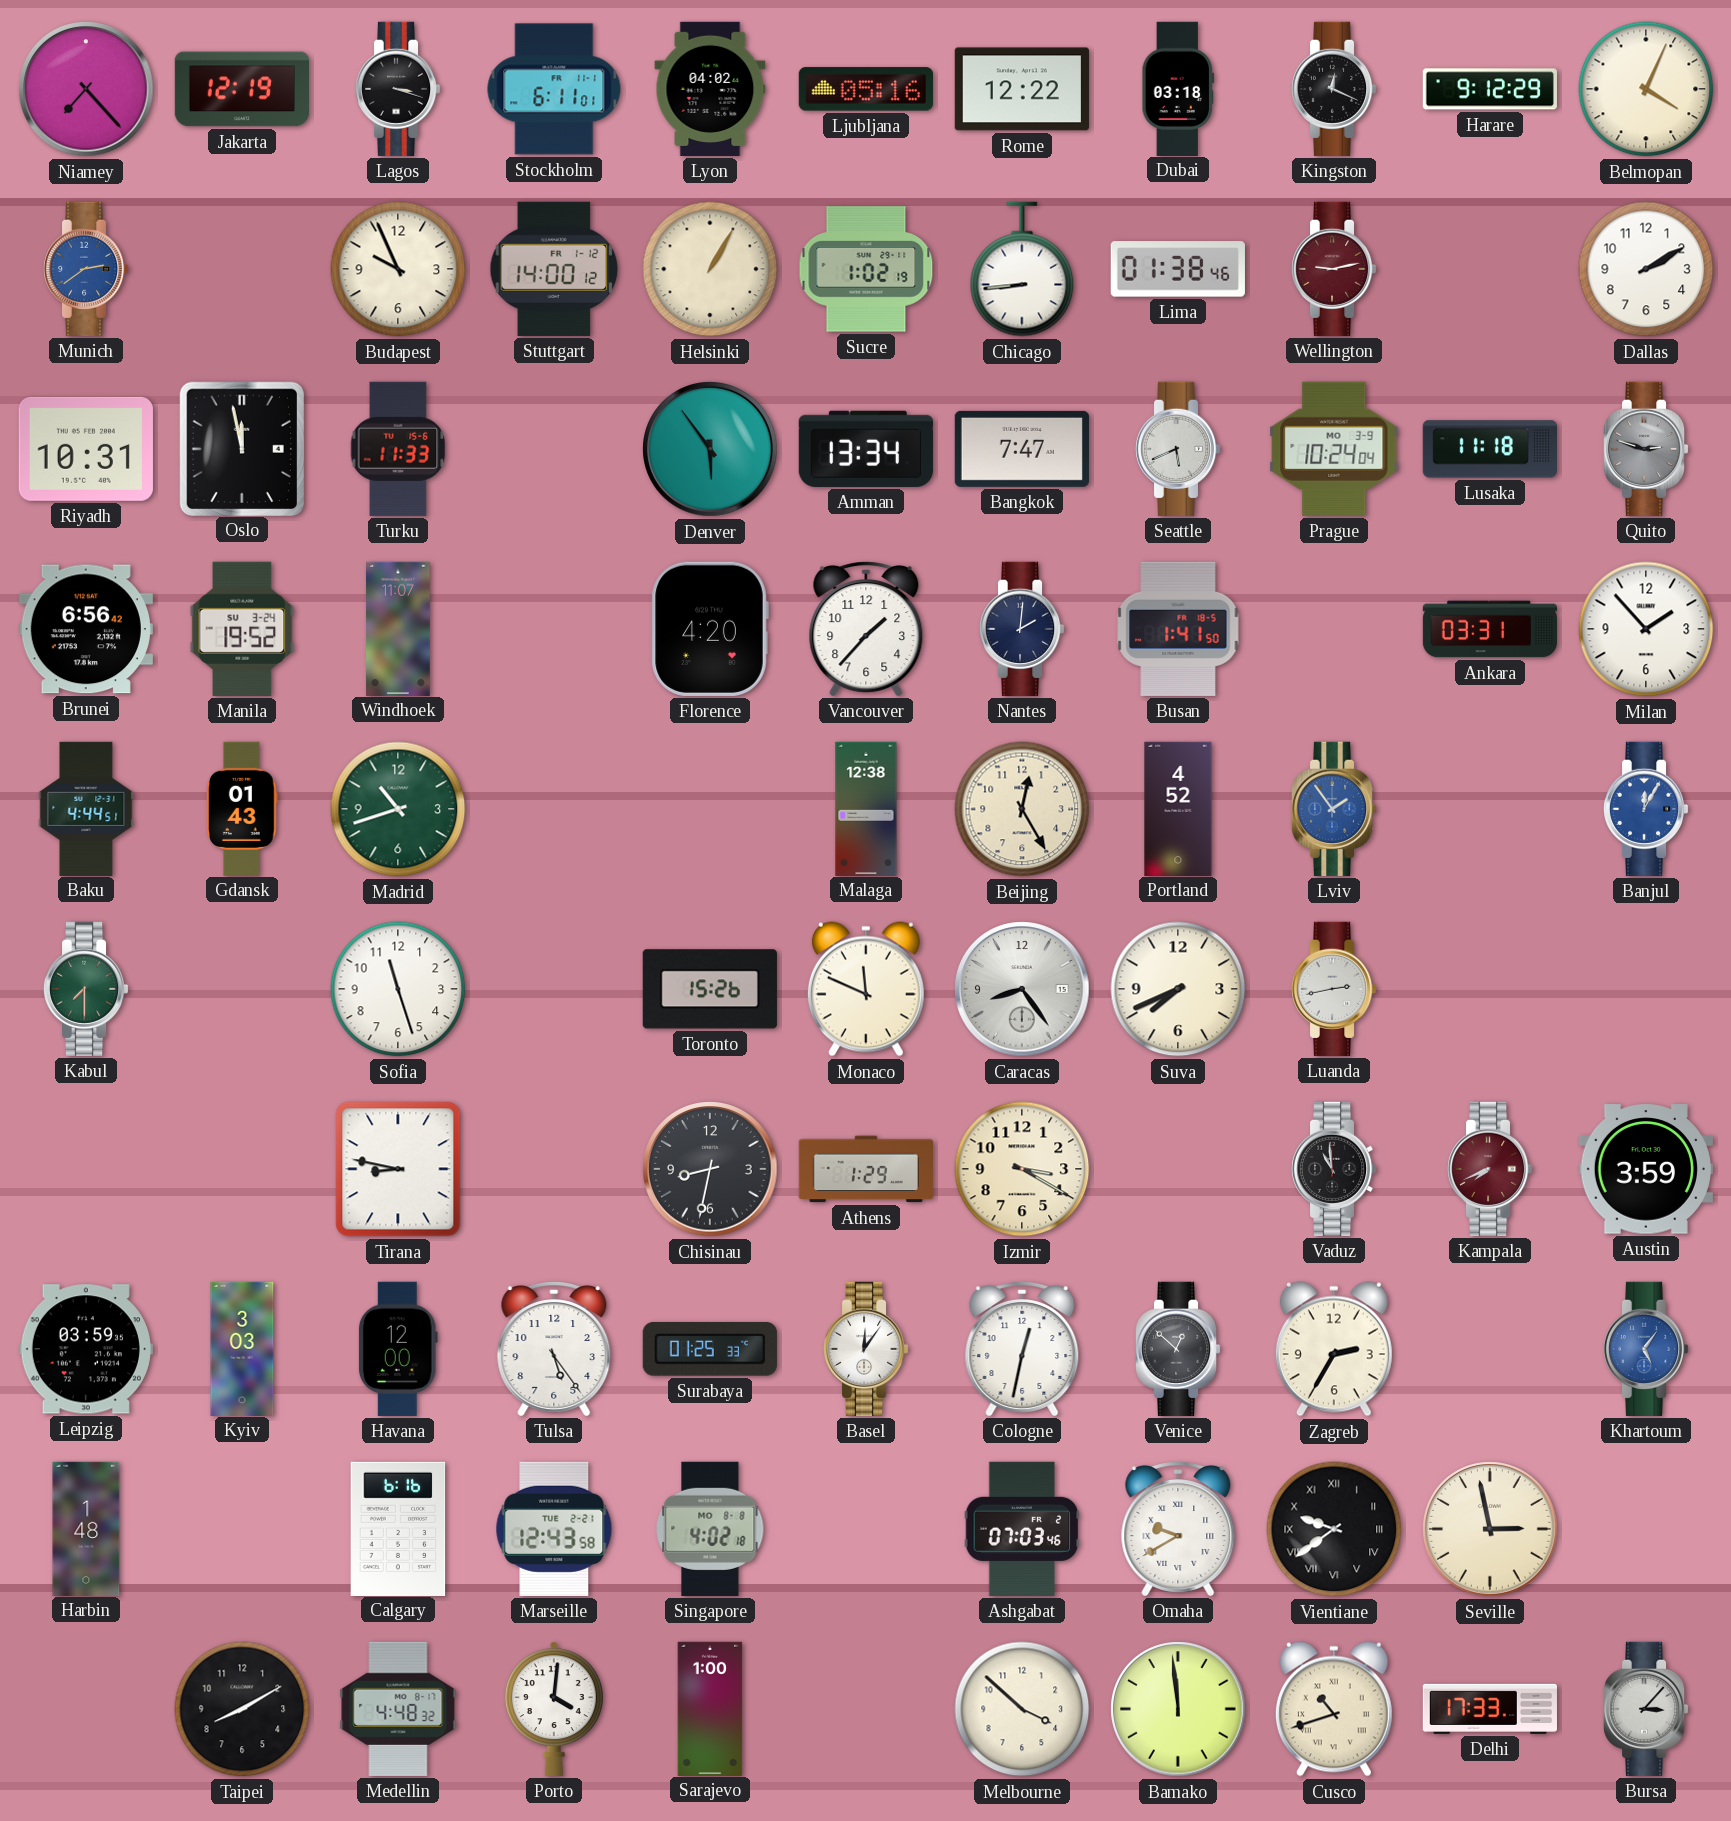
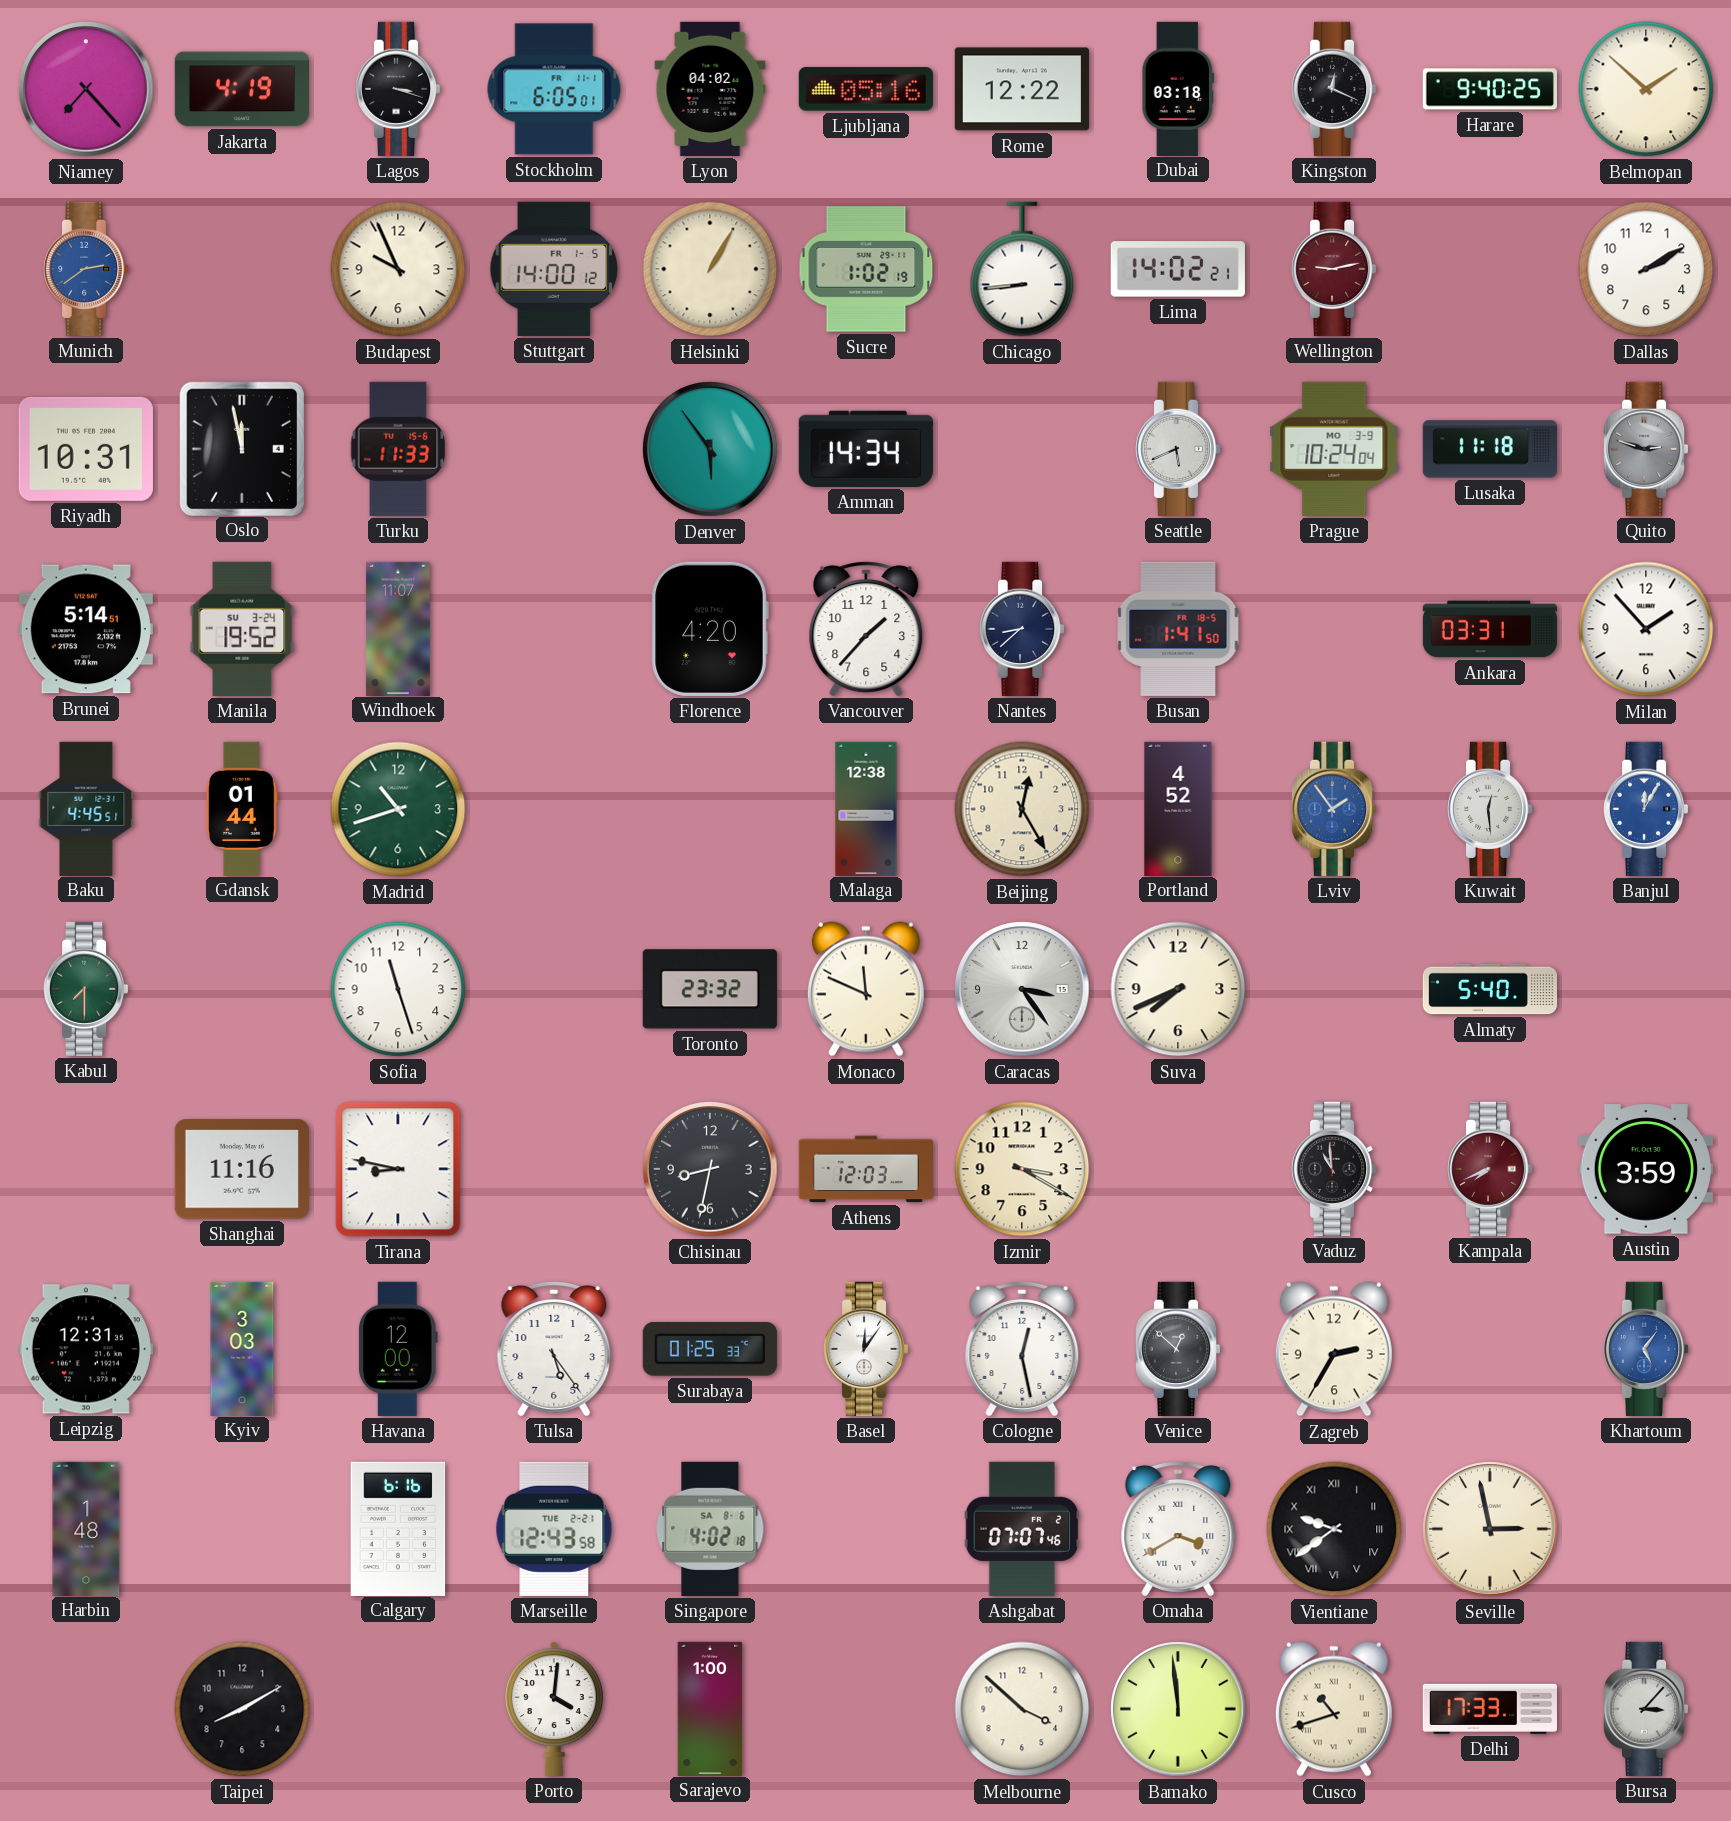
Jakarta: 12:19 -> 4:19 (241, 89)
Stockholm: 6:11 -> 6:05 (554, 89)
Harare: 9:12 -> 9:40 (1490, 89)
Belmopan: 4:04 -> 1:52 (1646, 89)
Stuttgart date: FR 1-12 -> FR 1-5 (554, 269)
Lima: 01:38 -> 14:02 (1178, 269)
Amman: 13:34 -> 14:34 (866, 449)
Bangkok: 7:47 -> none (1022, 449)
Brunei: 6:56 -> 5:14 (86, 629)
Nantes: 2:01 -> 8:38 (1022, 629)
Baku: 4:44 -> 4:45 (86, 808)
Gdansk: 01:43 -> 01:44 (243, 808)
Kuwait: none -> 12:29 (1490, 809)
Toronto: 15:26 -> 23:32 (710, 989)
Caracas: 8:24 -> 3:24 (1022, 989)
Luanda: 2:43 -> none (1334, 989)
Almaty: none -> 5:40 (1489, 989)
Shanghai: none -> 11:16 (242, 1169)
Athens: 1:29 -> 12:03 (865, 1169)
Leipzig: 03:59 -> 12:31 (86, 1349)
Cologne: 12:32 -> 12:28 (1022, 1349)
Singapore date: MO 8-8 -> SA 8-6 (710, 1529)
Ashgabat: 07:03 -> 07:07 (1022, 1529)
Omaha: 9:40 -> 3:40 (1178, 1529)
Medellin: 4:48 -> none (398, 1709)
